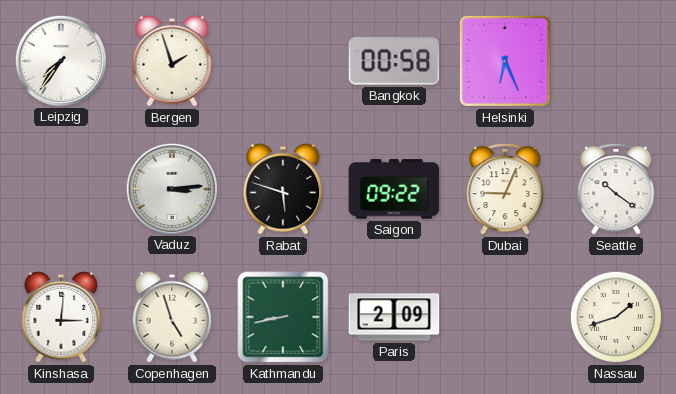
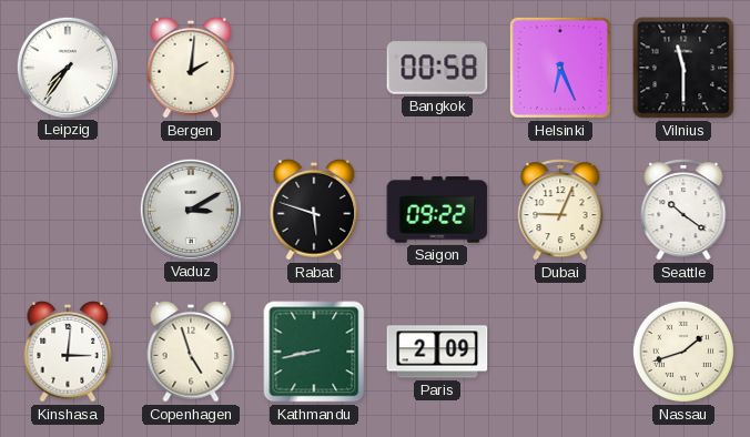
Bergen: 1:57 -> 2:01 (191, 68)
Vilnius: none -> 11:30 (683, 68)
Vaduz: 3:14 -> 3:10 (190, 209)
